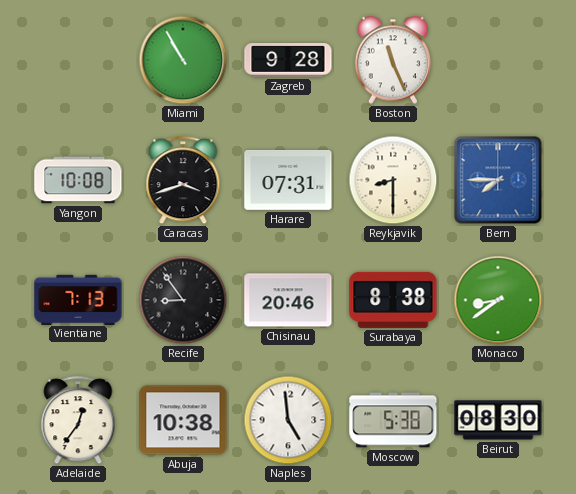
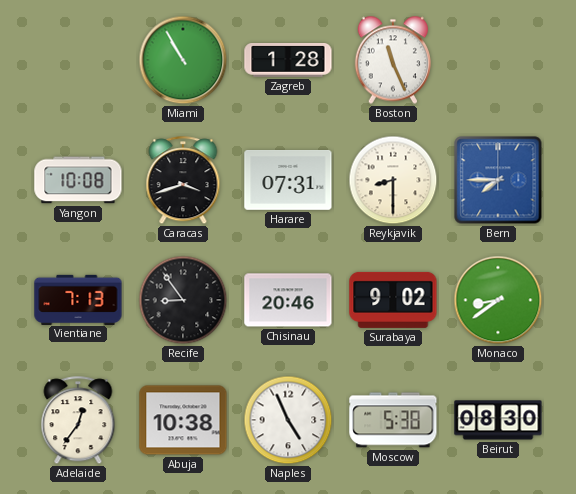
Zagreb: 9:28 -> 1:28 (288, 60)
Surabaya: 8:38 -> 9:02 (393, 300)
Naples: 4:59 -> 4:56 (288, 420)
